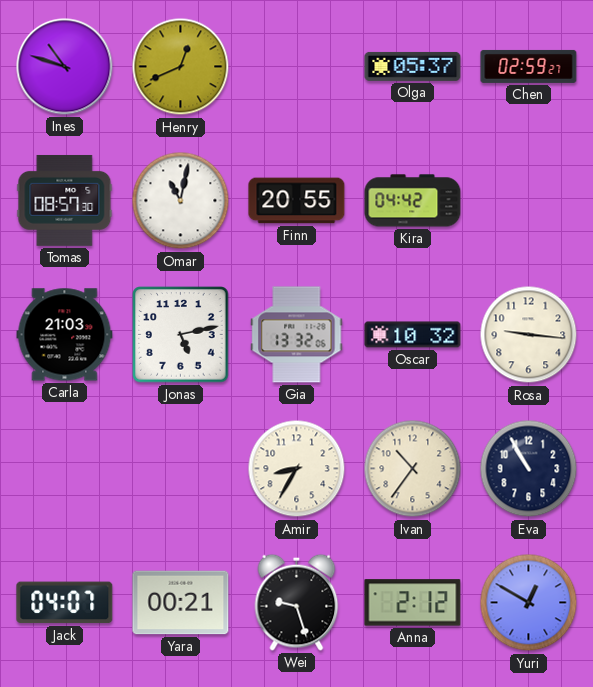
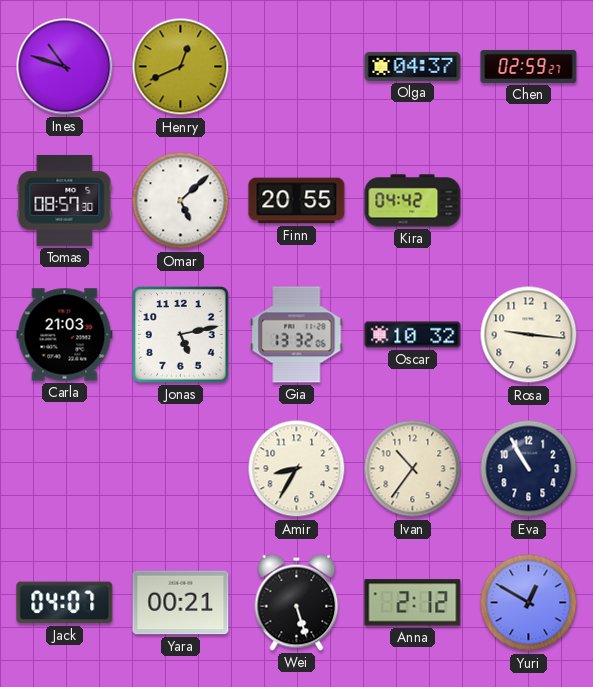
Olga: 05:37 -> 04:37 (413, 66)
Omar: 11:02 -> 5:08 (181, 201)
Wei: 9:27 -> 5:27 (297, 602)
